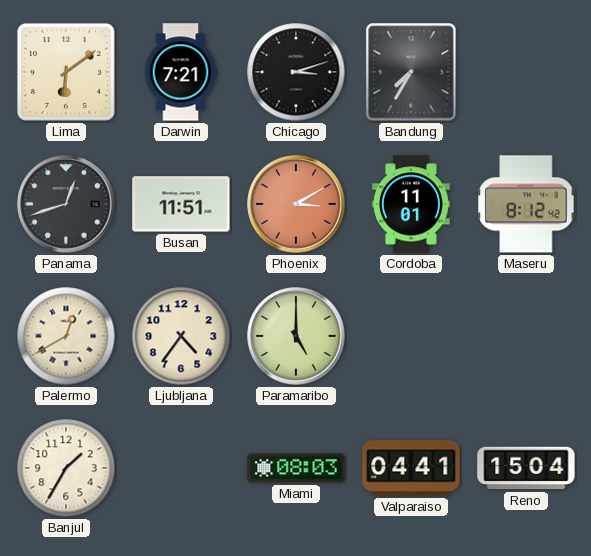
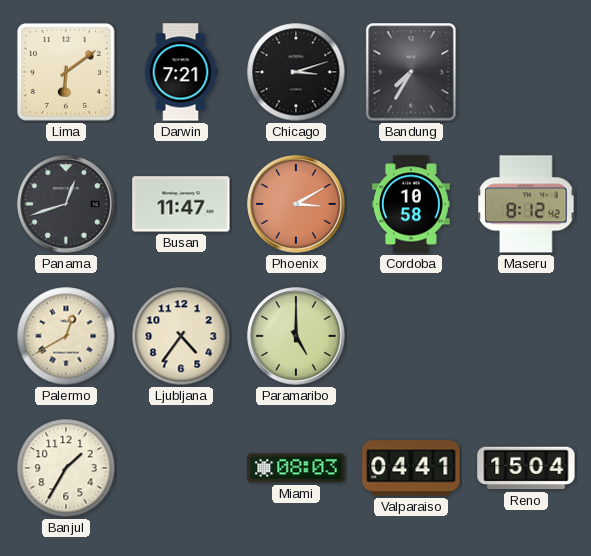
Busan: 11:51 -> 11:47 (181, 204)
Cordoba: 11:01 -> 10:58 (411, 204)
